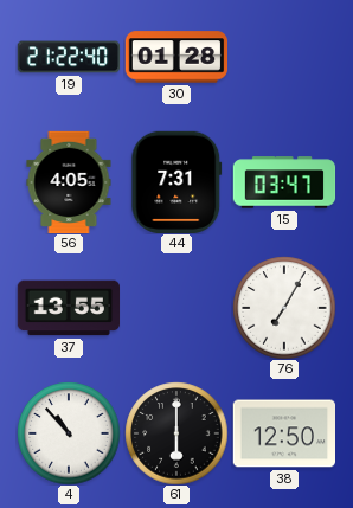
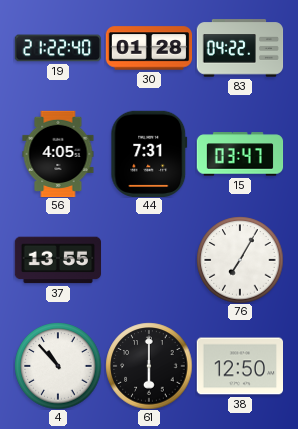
83: none -> 04:22 (240, 48)
